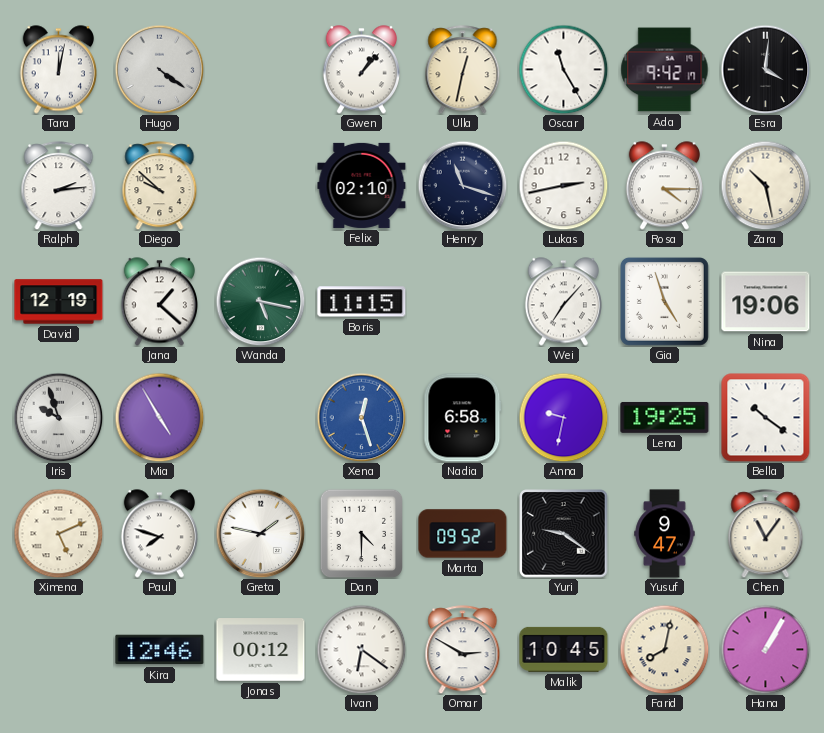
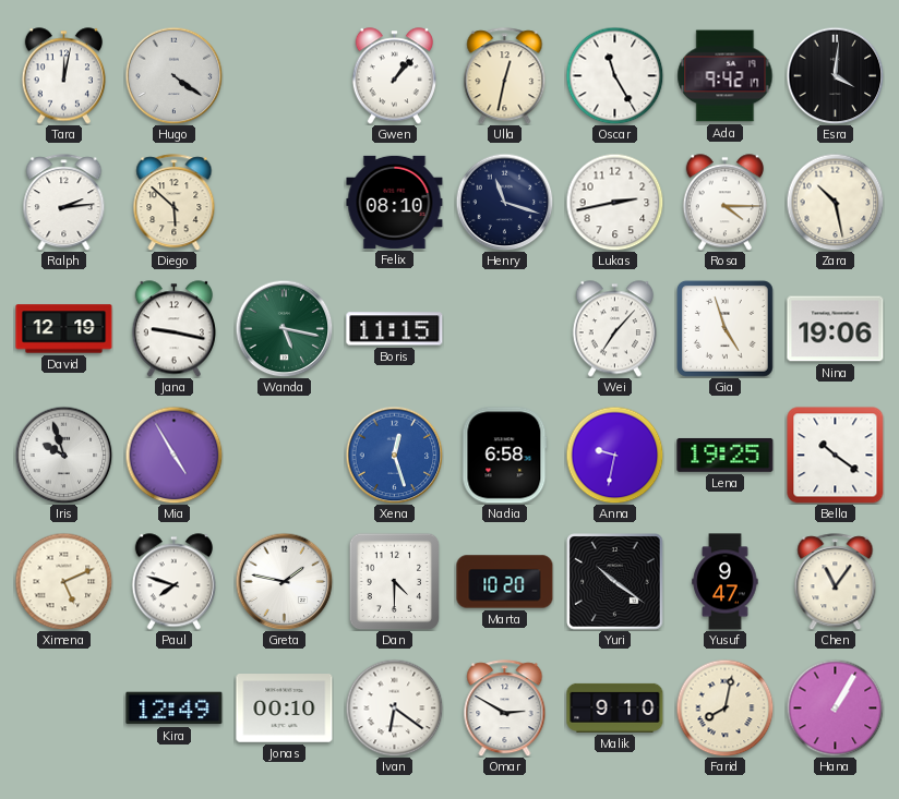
Diego: 9:52 -> 5:52 (175, 203)
Felix: 02:10 -> 08:10 (395, 202)
Jana: 1:22 -> 9:17 (173, 329)
Marta: 09:52 -> 10:20 (505, 582)
Yuri: 9:21 -> 10:21 (615, 582)
Kira: 12:46 -> 12:49 (175, 709)
Jonas: 00:12 -> 00:10 (285, 709)
Malik: 10:45 -> 9:10 (615, 707)
